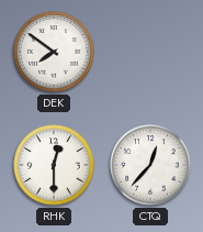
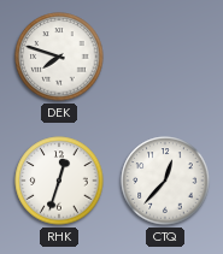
DEK: 7:51 -> 7:48 (59, 57)
RHK: 12:30 -> 12:33 (59, 181)
